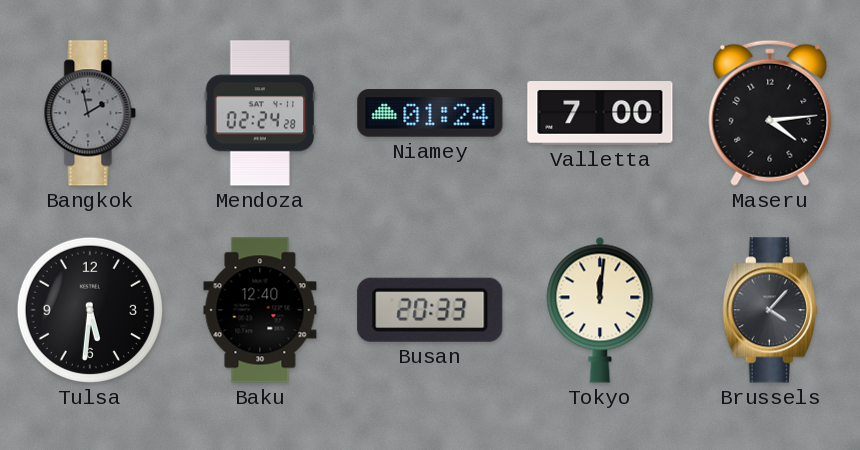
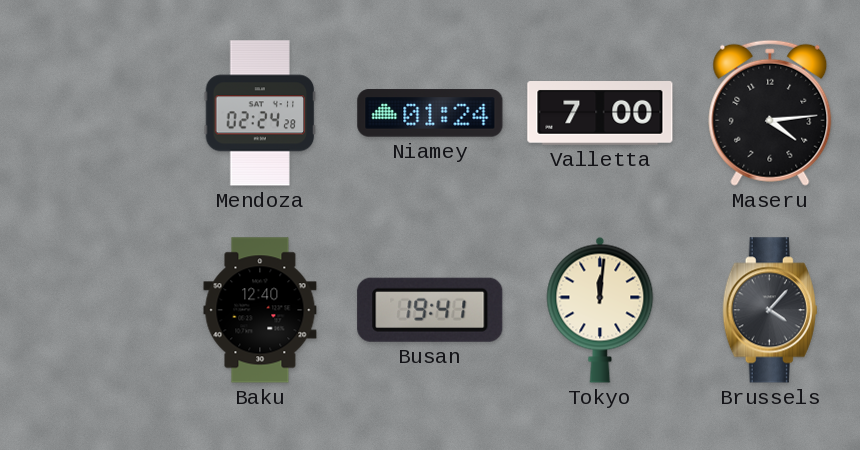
Bangkok: 1:58 -> none (90, 113)
Tulsa: 5:31 -> none (90, 310)
Busan: 20:33 -> 19:41 (430, 310)
